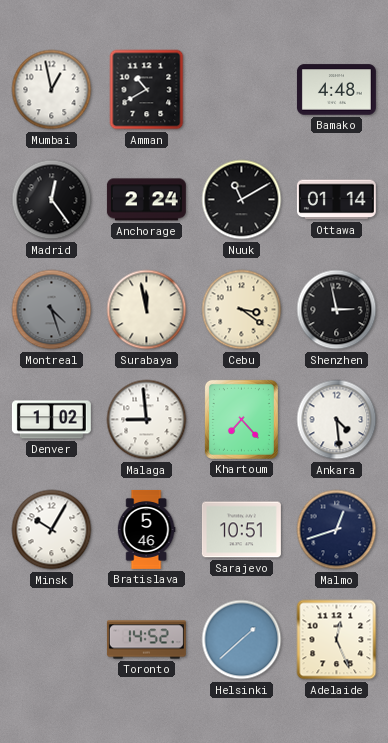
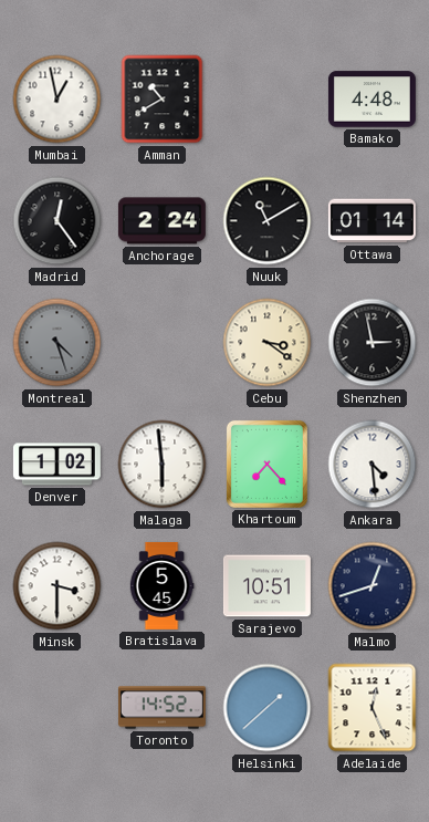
Surabaya: 11:58 -> none (147, 310)
Malaga: 8:59 -> 5:59 (163, 465)
Minsk: 10:05 -> 3:30 (57, 586)
Bratislava: 5:46 -> 5:45 (161, 585)
